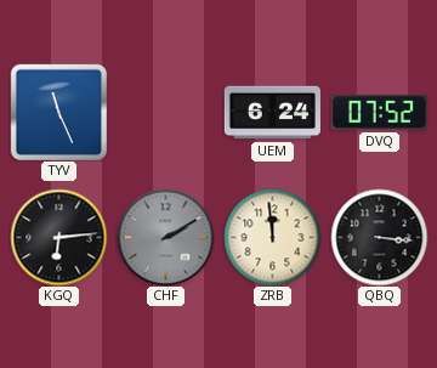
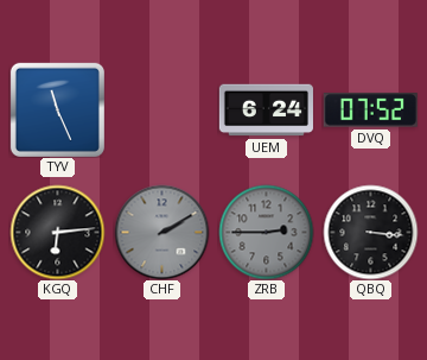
ZRB: 11:59 -> 2:45 (266, 232)
ZRB dial: cream -> grey (266, 232)
